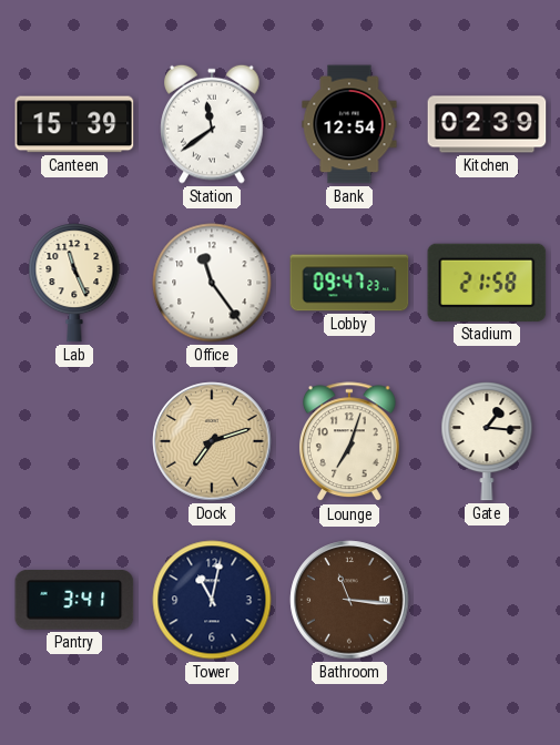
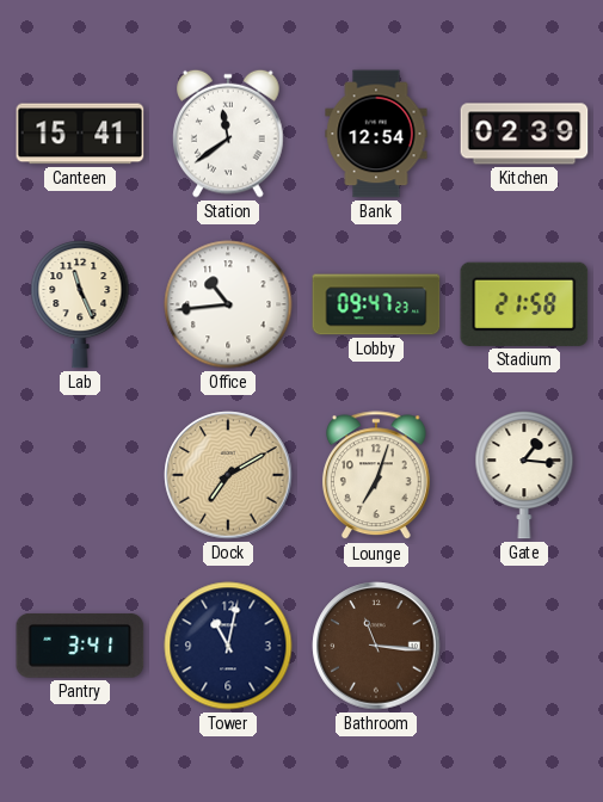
Canteen: 15:39 -> 15:41 (80, 134)
Office: 11:24 -> 10:44 (228, 304)
Dock: 7:12 -> 7:10 (228, 475)
